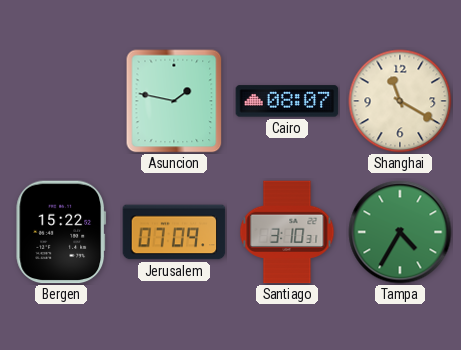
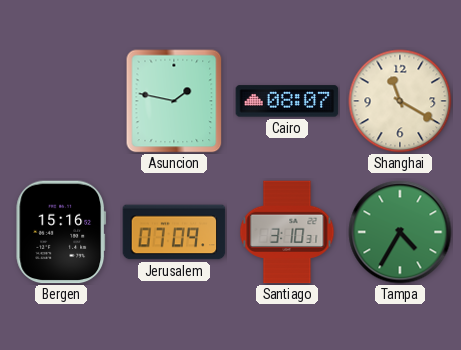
Bergen: 15:22 -> 15:16 (61, 232)
